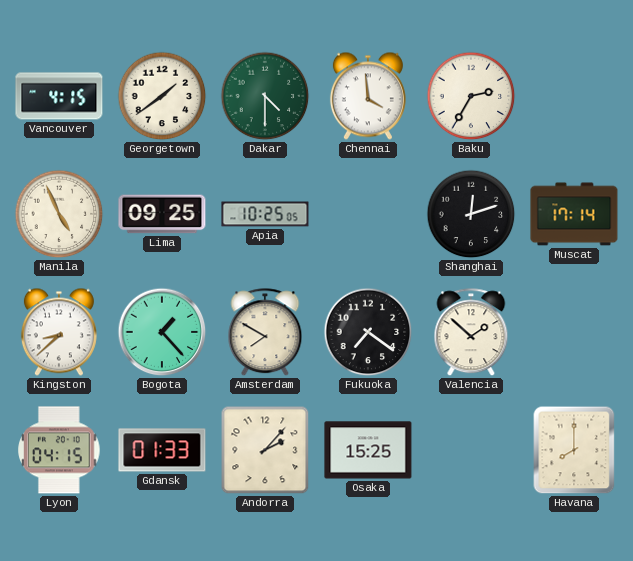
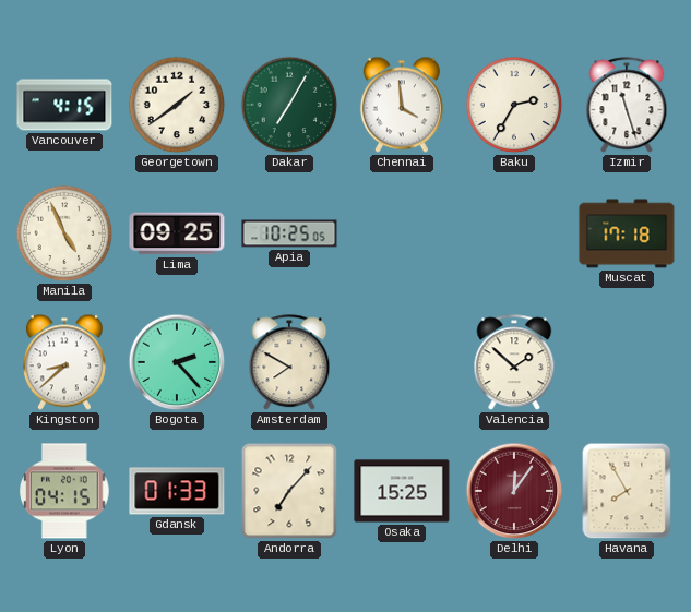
Dakar: 4:30 -> 7:05 (289, 105)
Izmir: none -> 11:27 (627, 106)
Shanghai: 12:12 -> none (471, 214)
Muscat: 17:14 -> 17:18 (627, 233)
Bogota: 1:23 -> 2:23 (177, 362)
Fukuoka: 7:21 -> none (368, 332)
Andorra: 2:07 -> 7:07 (289, 491)
Delhi: none -> 12:06 (514, 491)
Havana: 8:00 -> 7:55 (627, 491)
